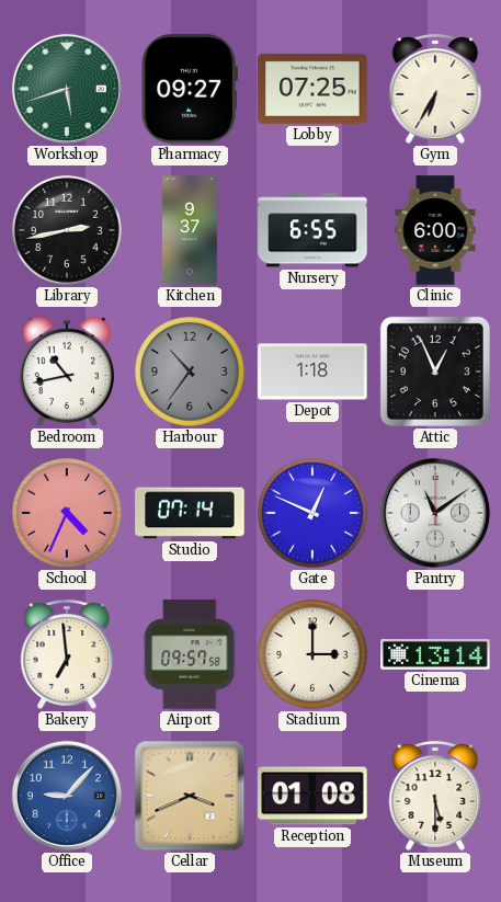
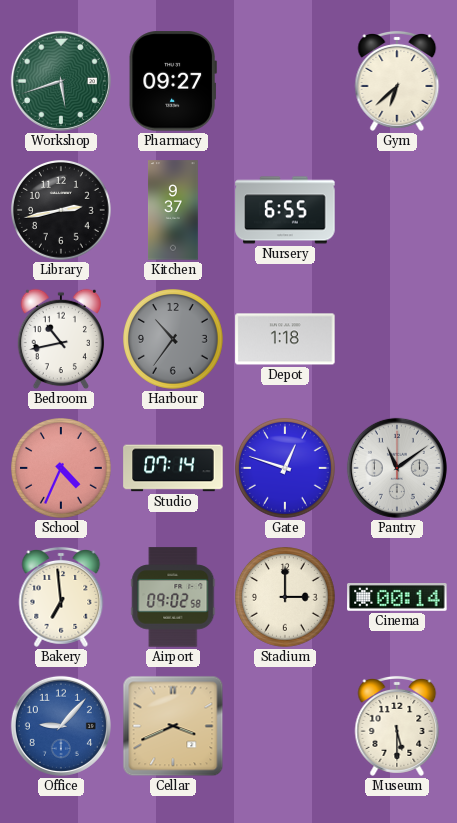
Lobby: 07:25 -> none (312, 89)
Gym: 6:35 -> 6:38 (397, 81)
Clinic: 6:00 -> none (435, 230)
Attic: 12:56 -> none (435, 372)
Gate: 12:49 -> 12:48 (286, 469)
Airport: 09:57 -> 09:02 (173, 597)
Cinema: 13:14 -> 00:14 (397, 598)
Reception: 01:08 -> none (312, 796)
